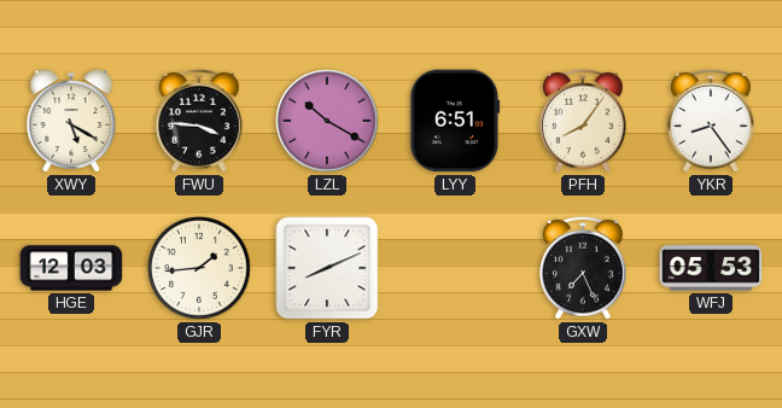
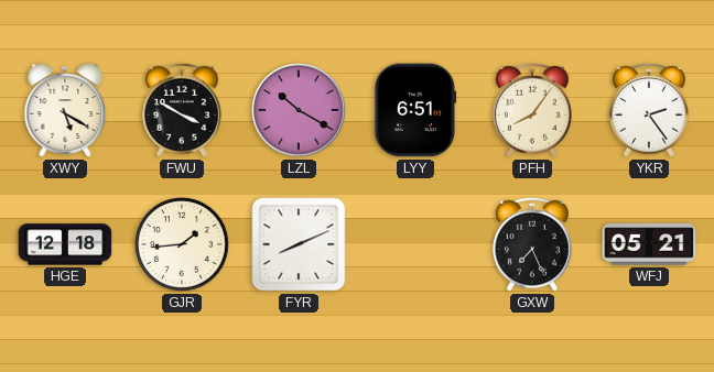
FWU: 3:46 -> 3:50 (182, 110)
YKR: 8:24 -> 2:24 (649, 110)
HGE: 12:03 -> 12:18 (65, 244)
WFJ: 05:53 -> 05:21 (649, 244)
